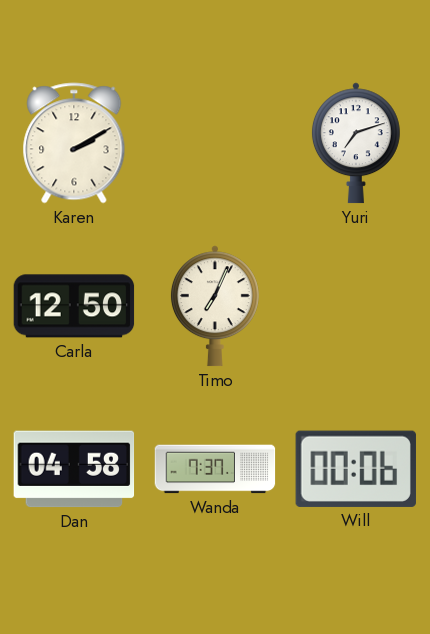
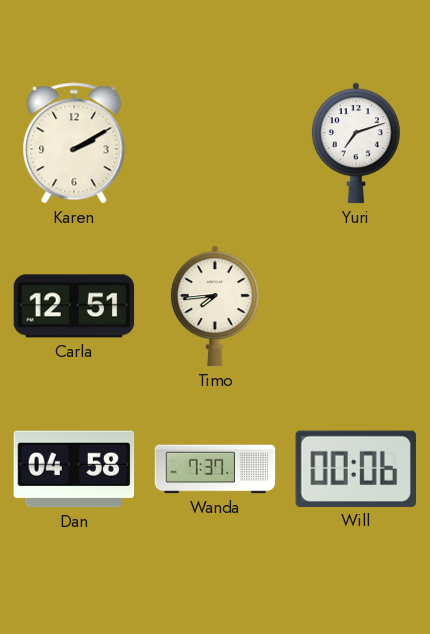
Carla: 12:50 -> 12:51 (74, 306)
Timo: 7:04 -> 7:44 (215, 306)
